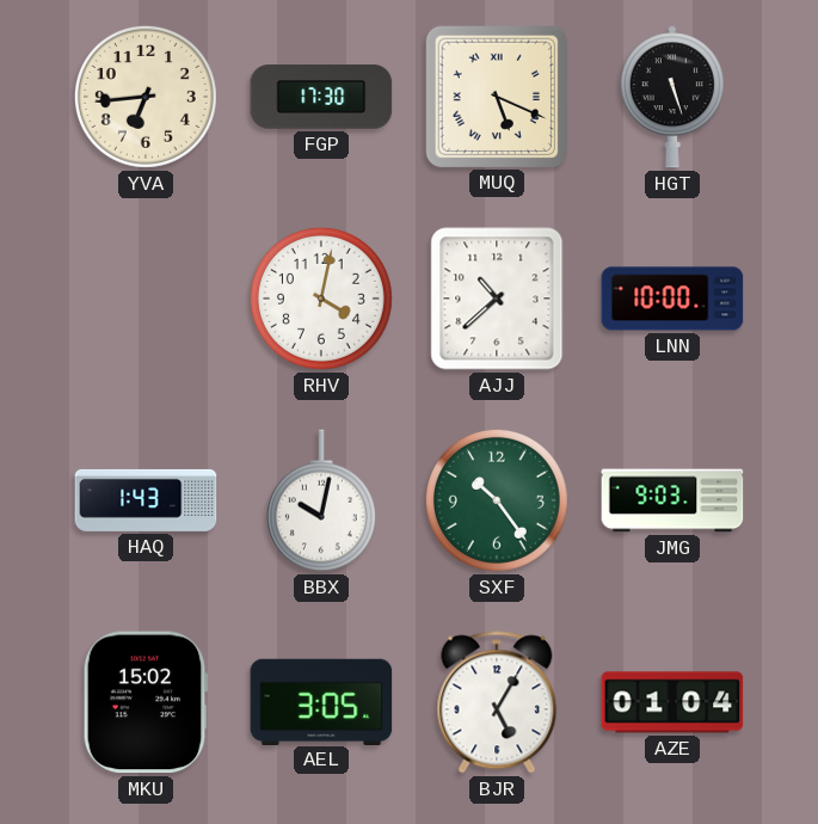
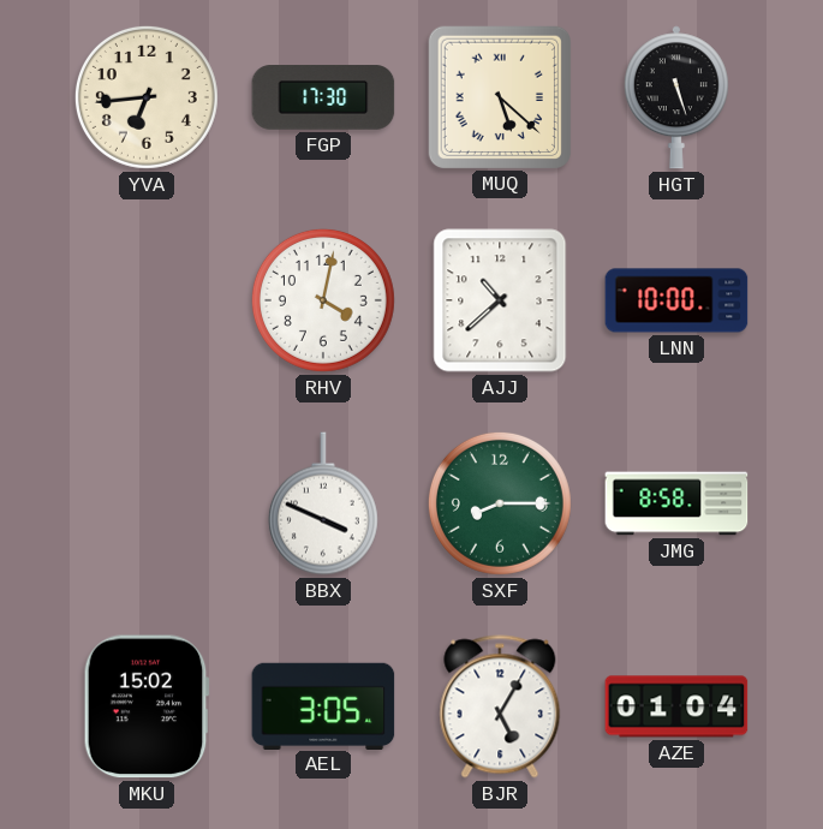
MUQ: 5:19 -> 5:22 (499, 96)
HAQ: 1:43 -> none (146, 500)
BBX: 10:02 -> 3:49 (323, 503)
SXF: 10:24 -> 8:15 (500, 503)
JMG: 9:03 -> 8:58 (676, 503)
